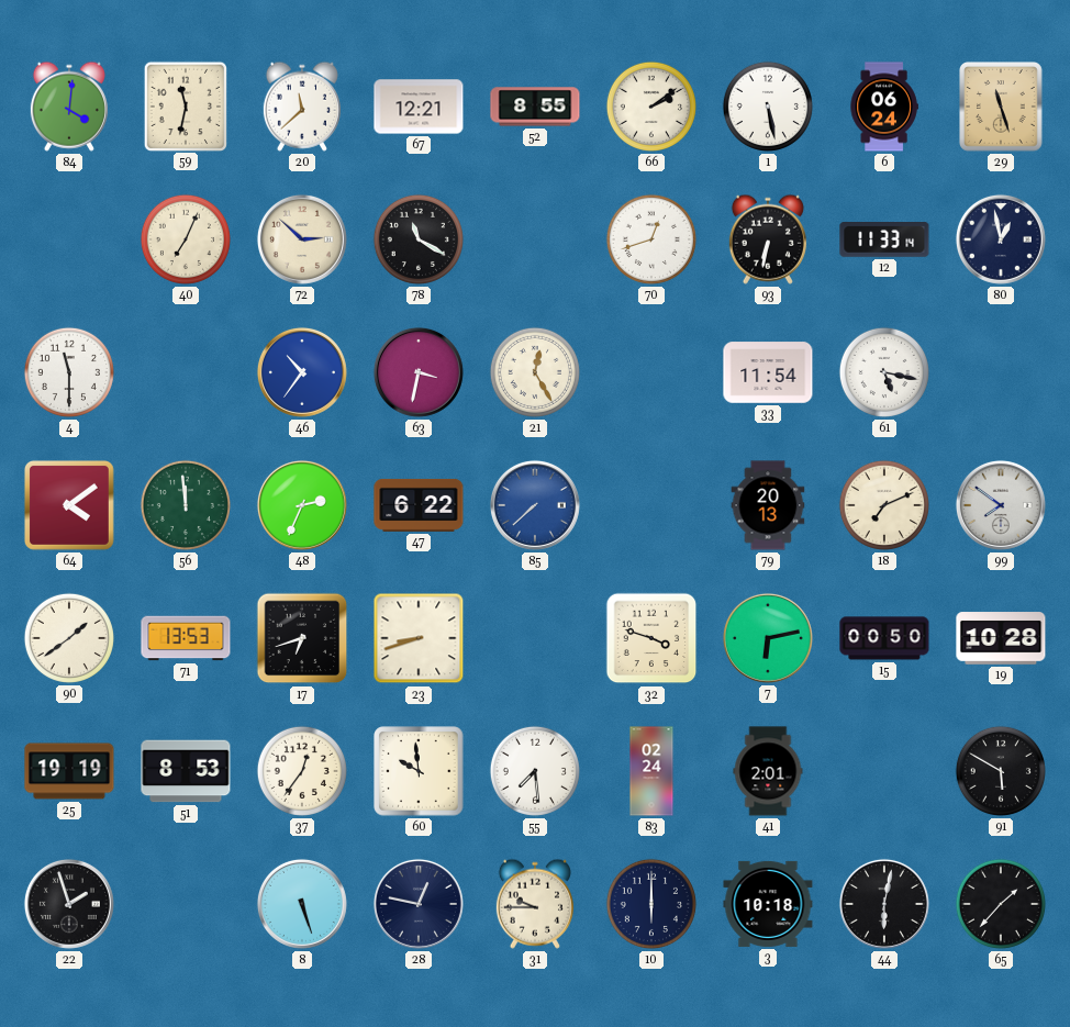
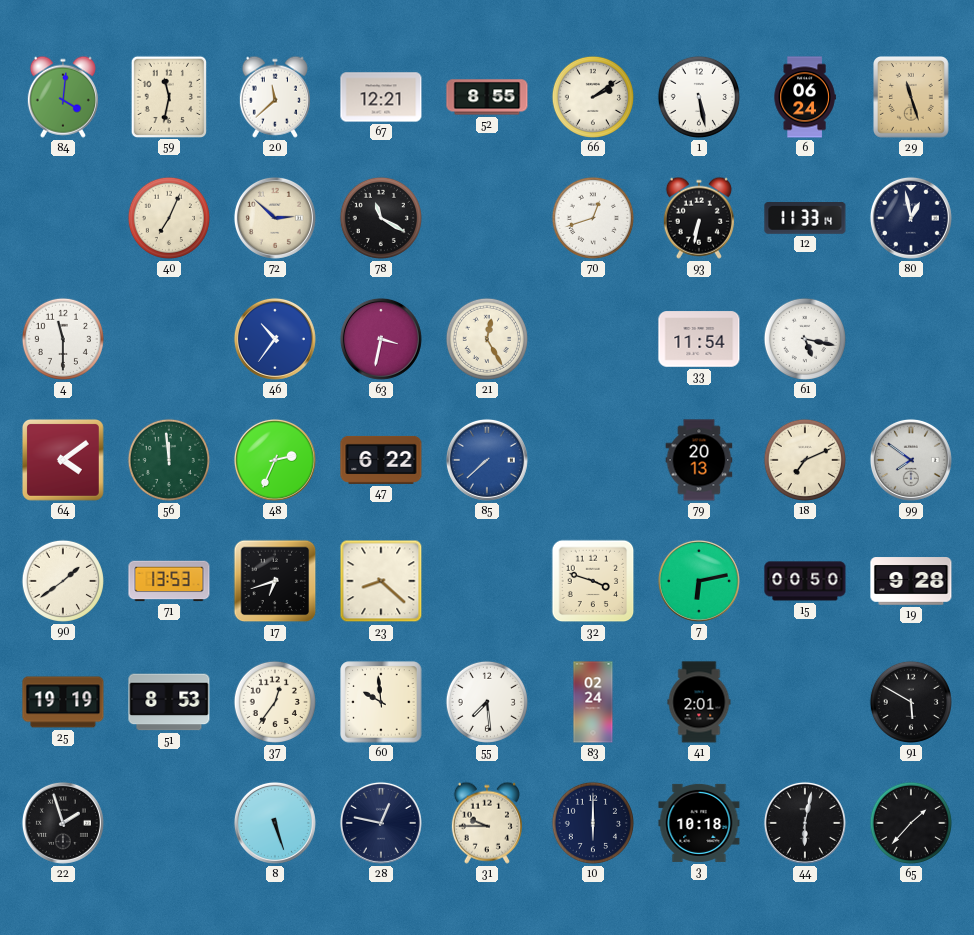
23: 8:42 -> 8:22 (381, 581)
19: 10:28 -> 9:28 (911, 581)
